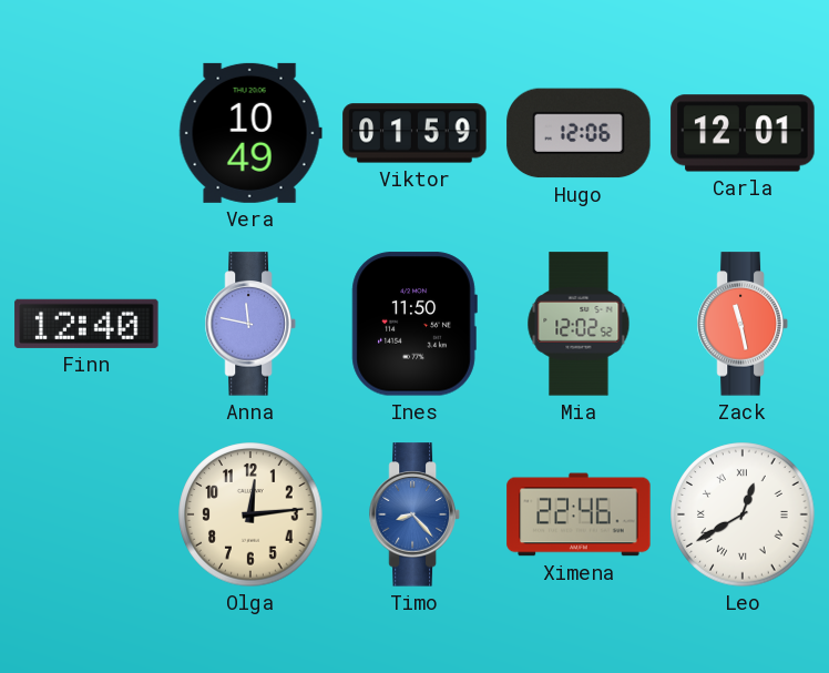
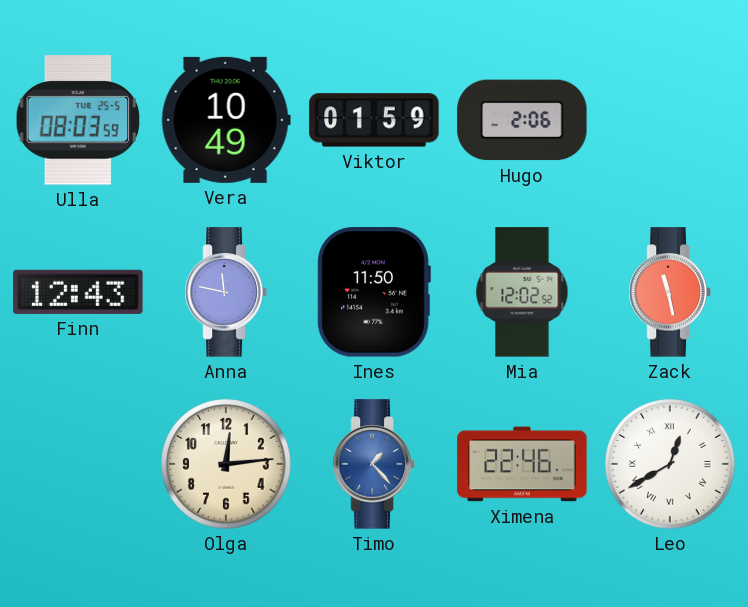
Ulla: none -> 08:03 (78, 120)
Hugo: 12:06 -> 2:06 (522, 120)
Carla: 12:01 -> none (743, 133)
Finn: 12:40 -> 12:43 (78, 292)
Timo: 8:23 -> 1:23 (374, 464)
